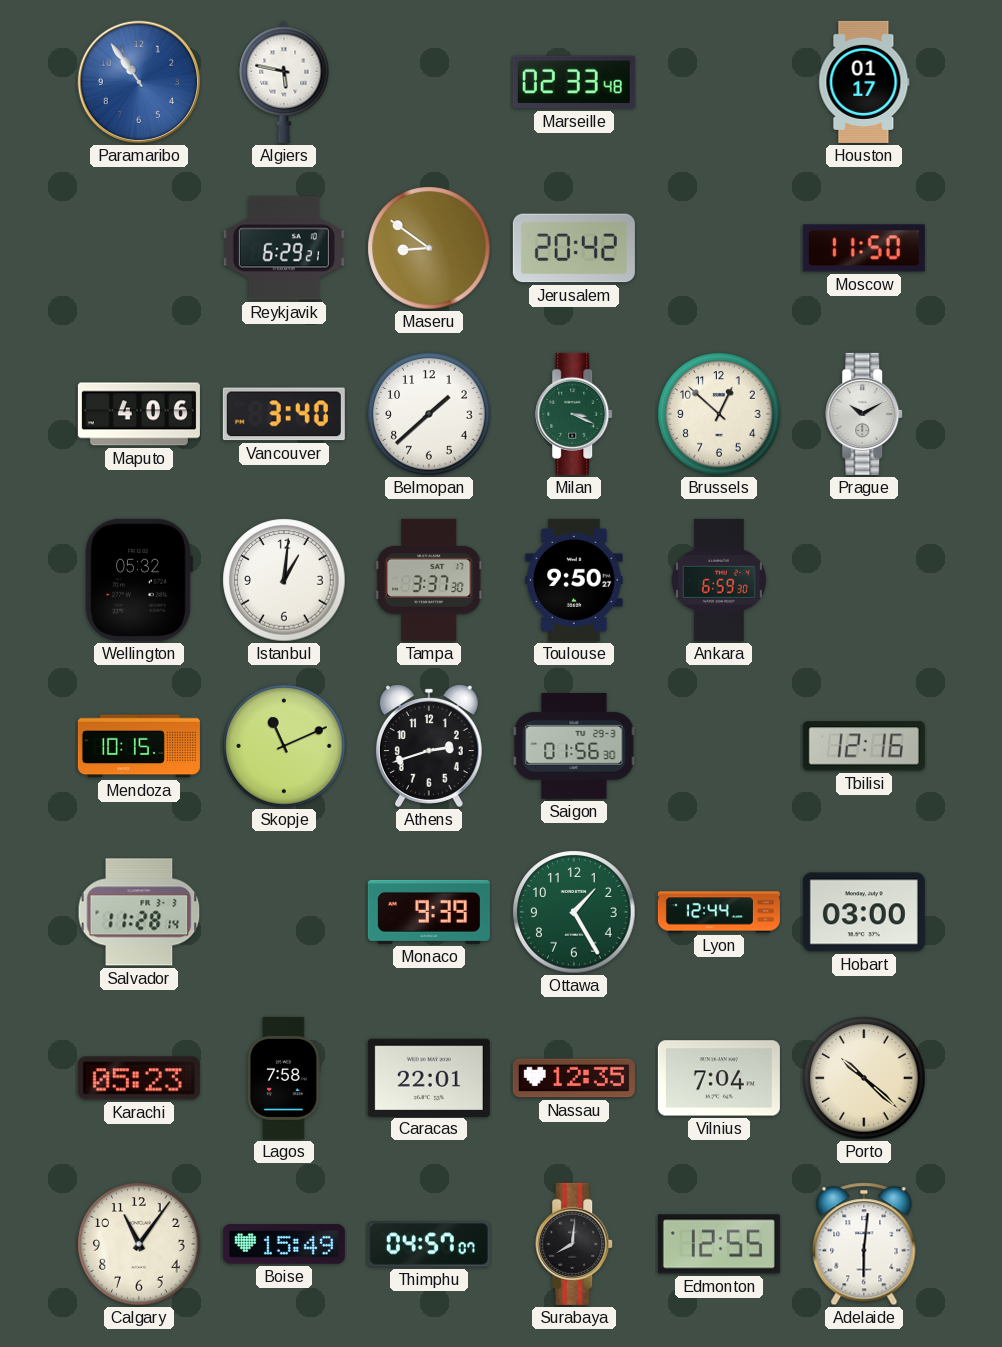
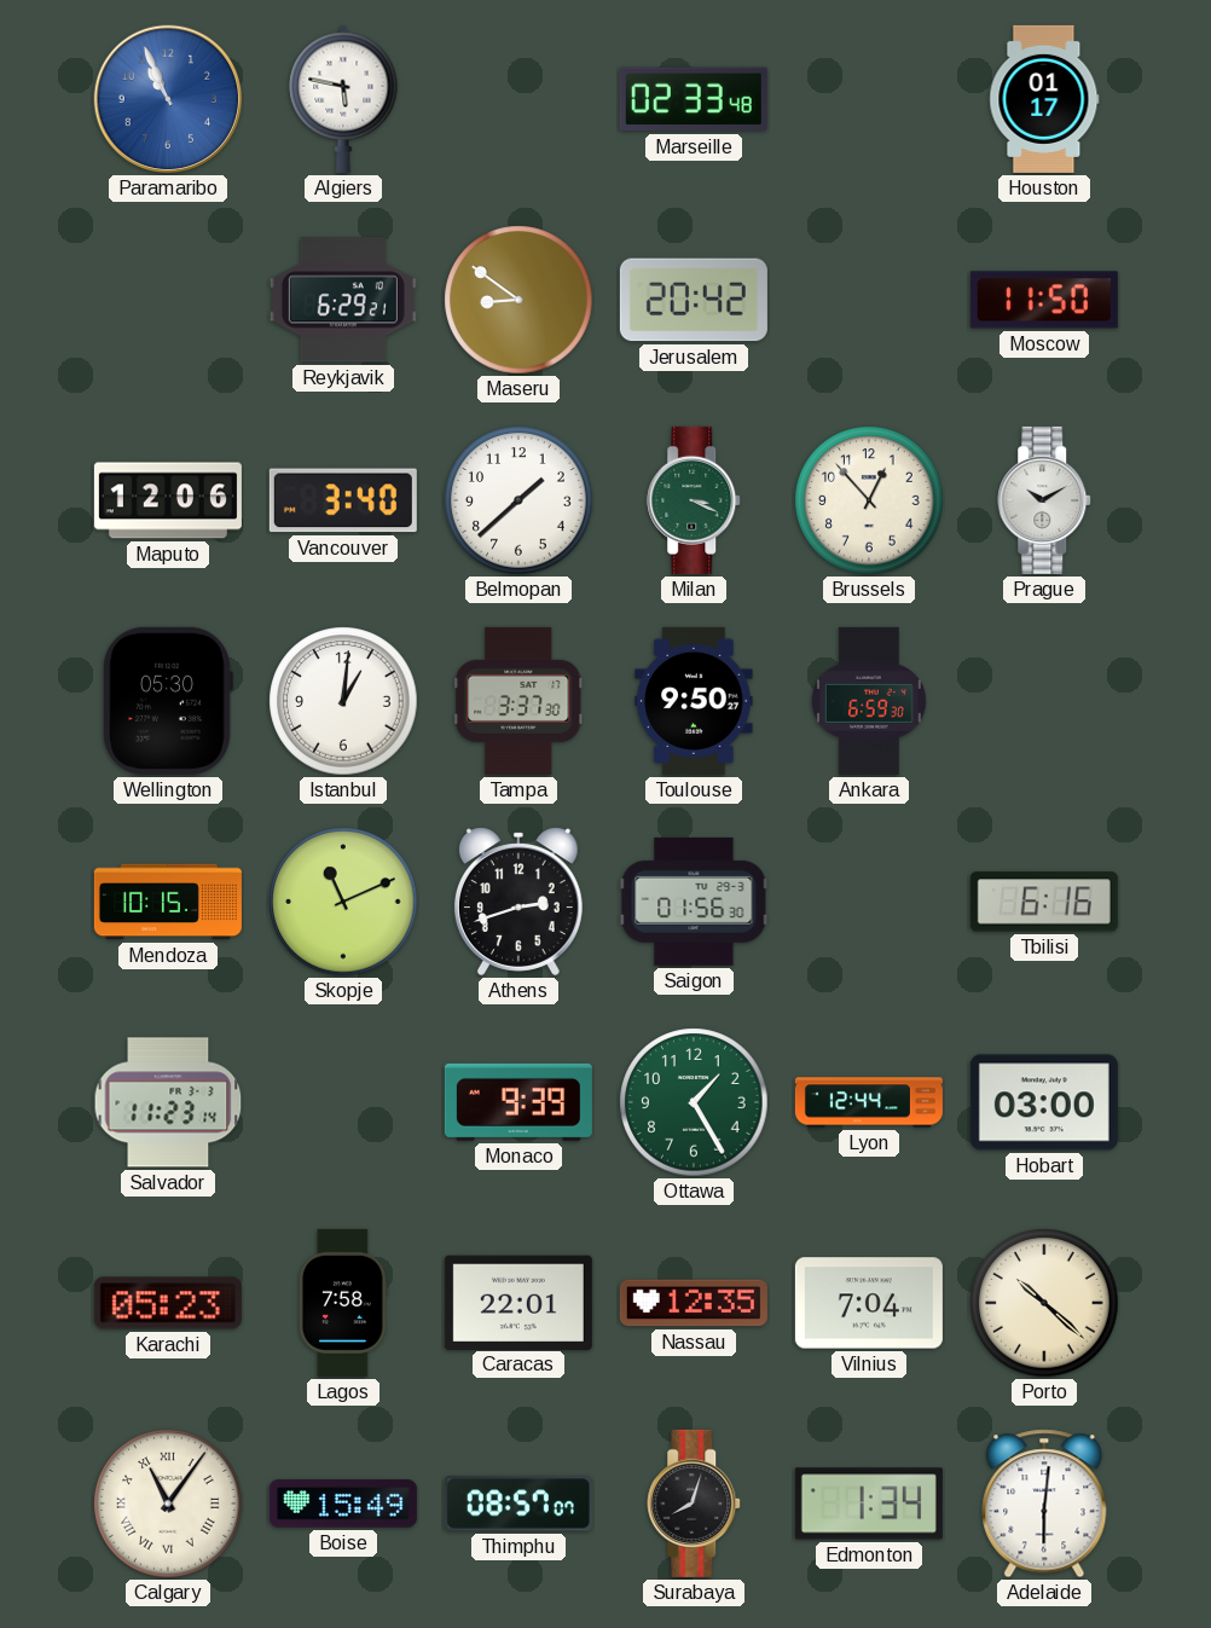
Paramaribo: 10:54 -> 10:56 (168, 99)
Maputo: 4:06 -> 12:06 (168, 500)
Brussels: 12:52 -> 12:53 (869, 500)
Wellington: 05:32 -> 05:30 (168, 701)
Tbilisi: 12:16 -> 6:16 (1044, 902)
Salvador: 11:28 -> 11:23 (168, 1102)
Calgary numerals: Arabic -> Roman (168, 1504)
Thimphu: 04:57 -> 08:57 (518, 1504)
Surabaya: 8:01 -> 8:03 (695, 1504)
Edmonton: 12:55 -> 1:34 (869, 1504)
